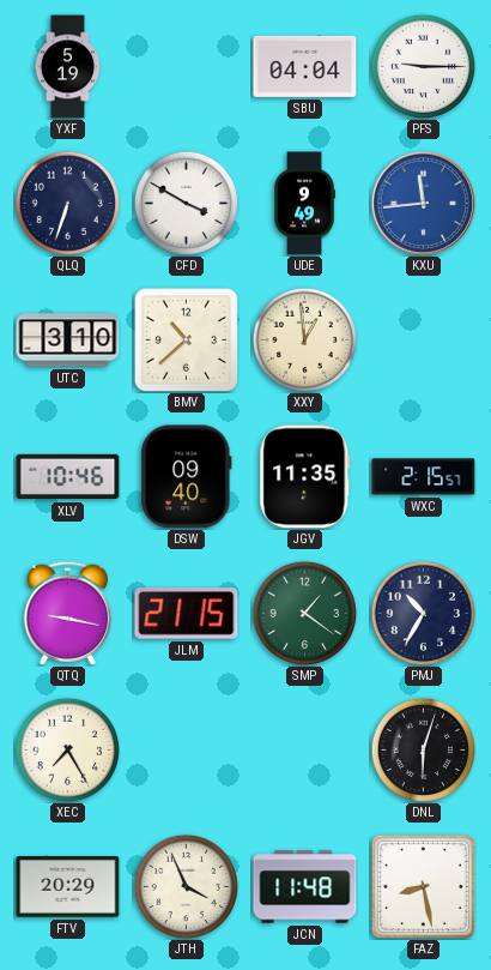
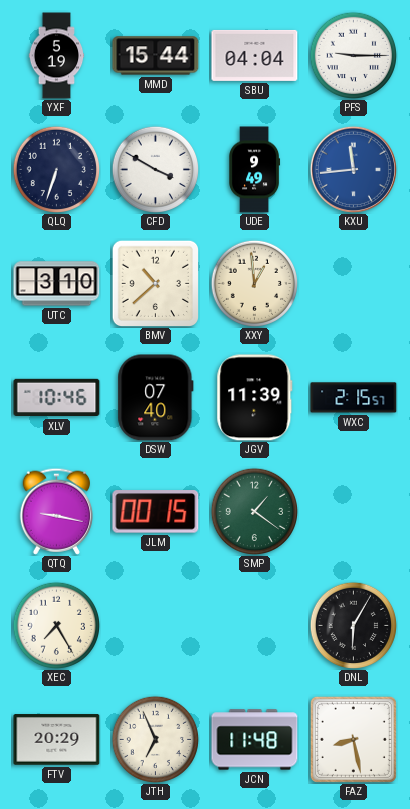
MMD: none -> 15:44 (156, 56)
DSW: 09:40 -> 07:40 (156, 398)
JGV: 11:35 -> 11:39 (255, 398)
JLM: 21:15 -> 00:15 (156, 512)
PMJ: 10:35 -> none (423, 613)
DNL: 6:03 -> 6:05 (353, 625)
JTH: 3:56 -> 6:56 (155, 739)
